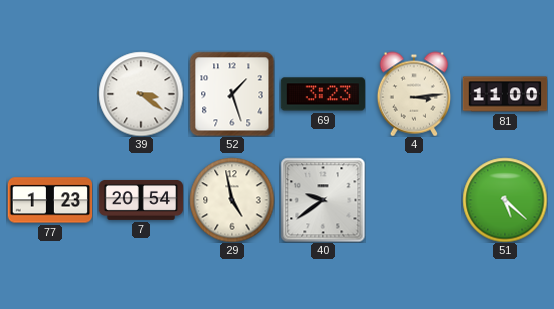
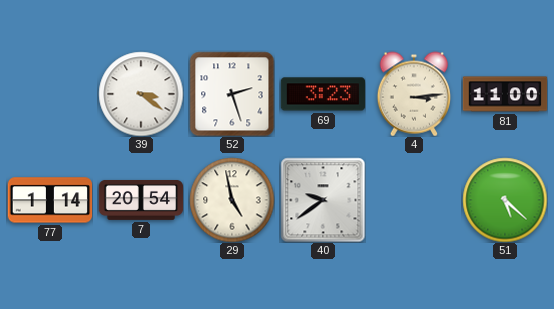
52: 1:27 -> 2:27 (232, 94)
77: 1:23 -> 1:14 (50, 200)
